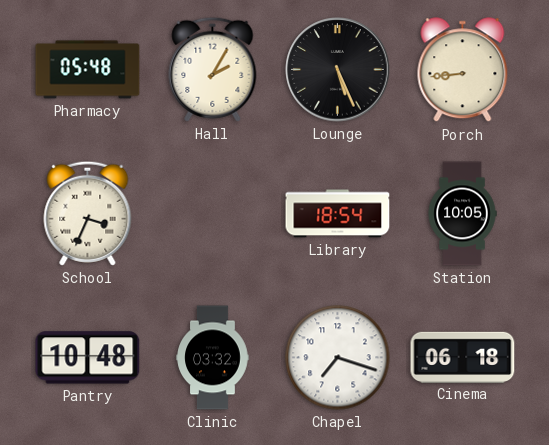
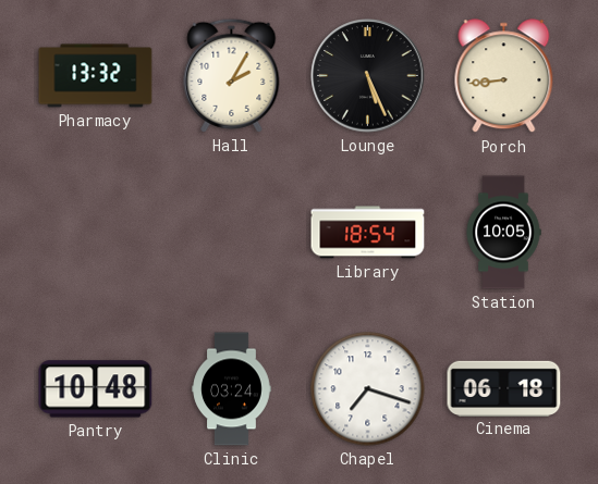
Pharmacy: 05:48 -> 13:32 (96, 76)
School: 3:34 -> none (88, 213)
Clinic: 03:32 -> 03:24 (232, 389)
